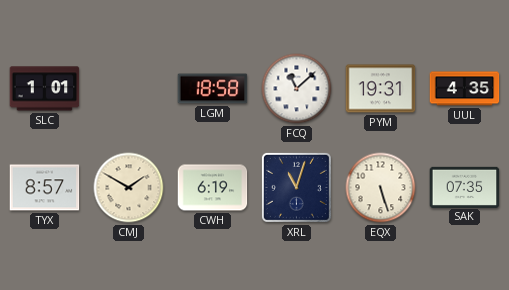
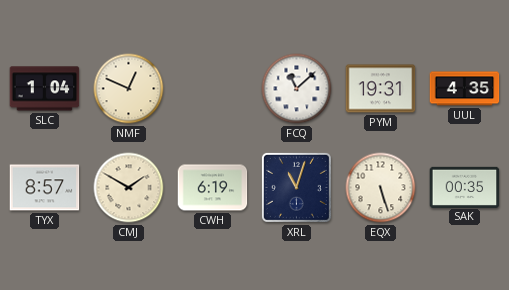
SLC: 1:01 -> 1:04 (45, 89)
NMF: none -> 12:49 (129, 89)
LGM: 18:58 -> none (213, 89)
SAK: 07:35 -> 00:35 (465, 187)
